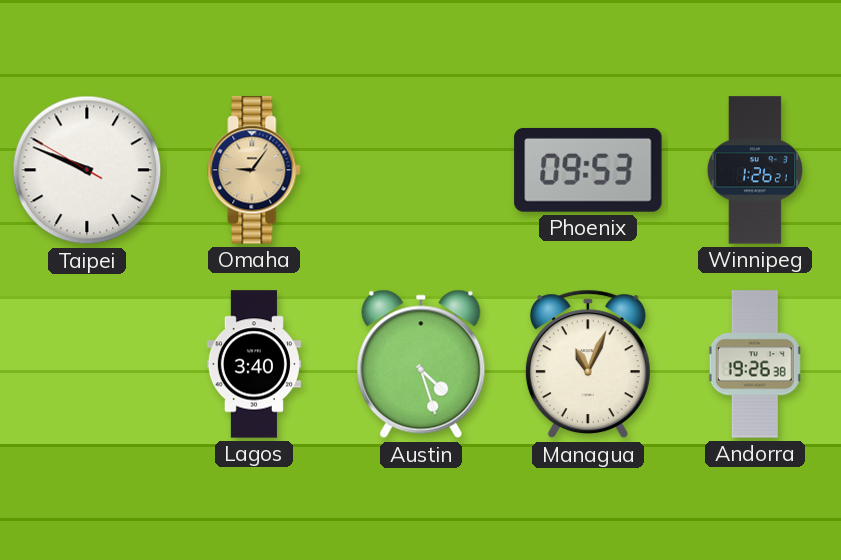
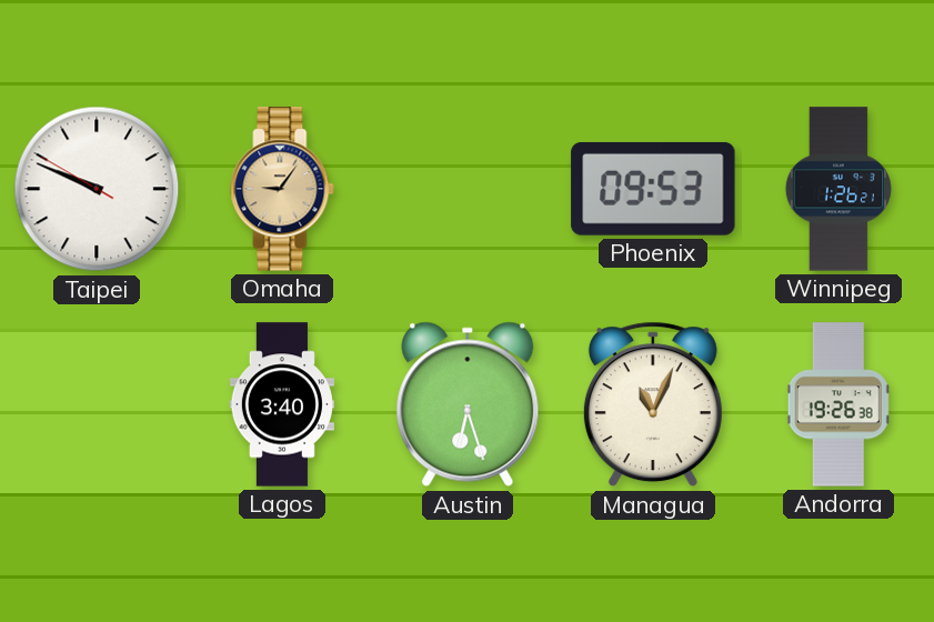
Austin: 4:27 -> 6:27 (468, 404)
